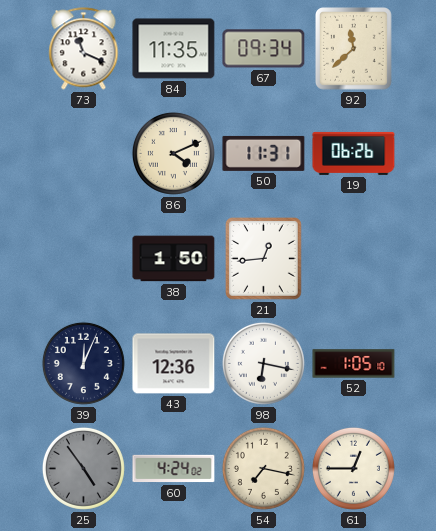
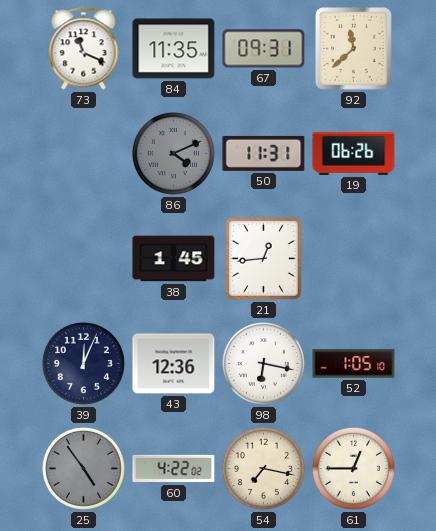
67: 09:34 -> 09:31 (264, 49)
86 dial: cream -> grey (173, 153)
38: 1:50 -> 1:45 (174, 259)
60: 4:24 -> 4:22 (174, 469)
